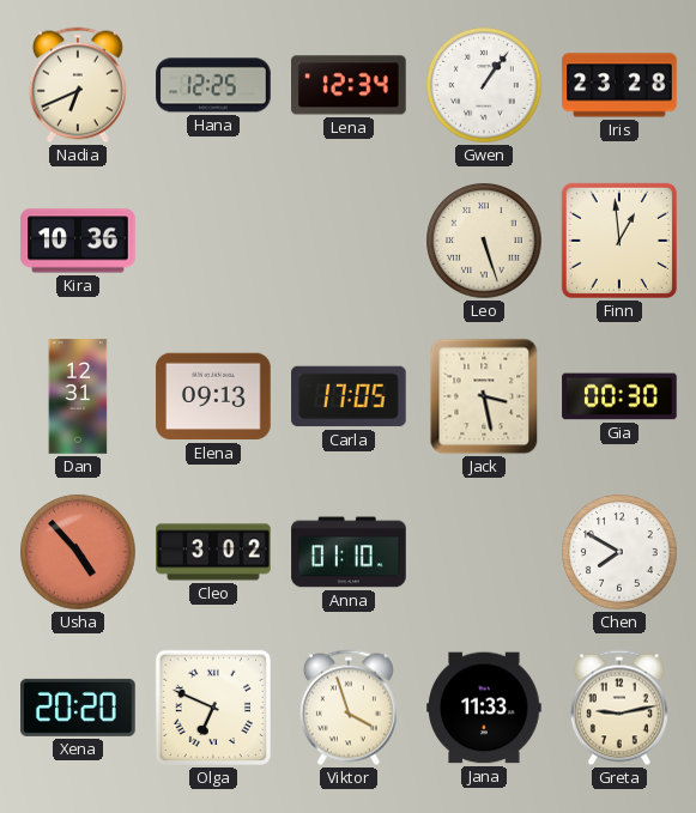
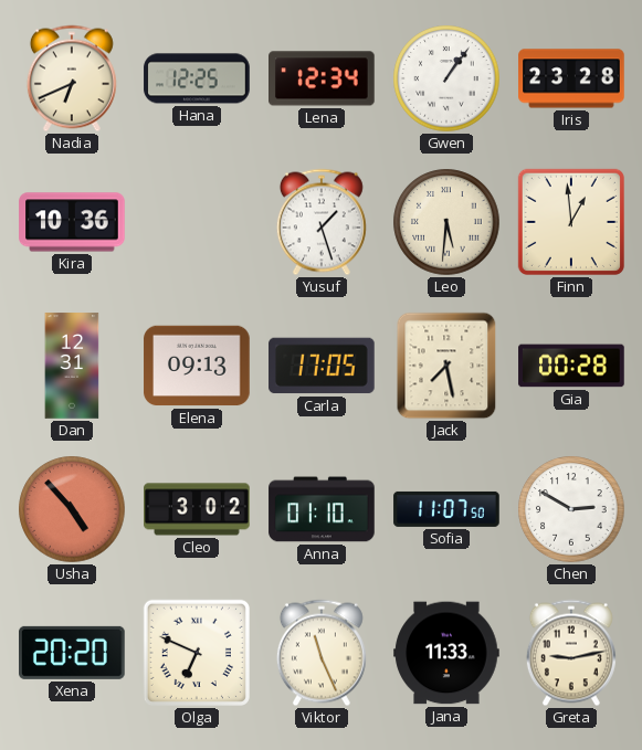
Yusuf: none -> 1:27 (322, 222)
Leo: 5:27 -> 5:31 (446, 222)
Jack: 3:28 -> 7:28 (446, 366)
Gia: 00:30 -> 00:28 (571, 366)
Sofia: none -> 11:07 (446, 509)
Chen: 7:50 -> 2:50 (571, 509)
Viktor: 3:57 -> 11:26 (322, 653)
